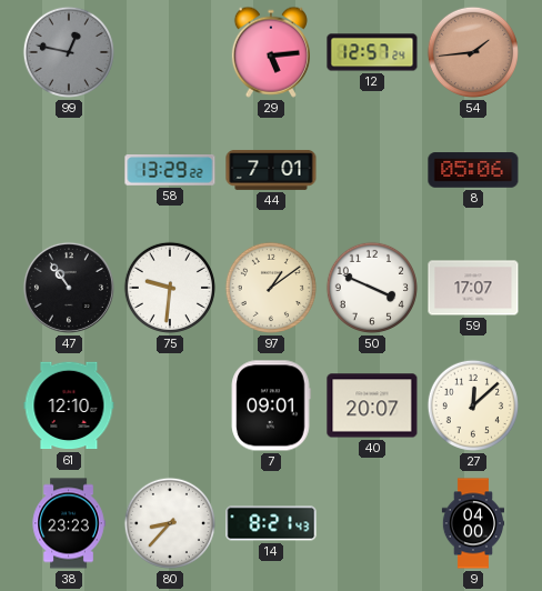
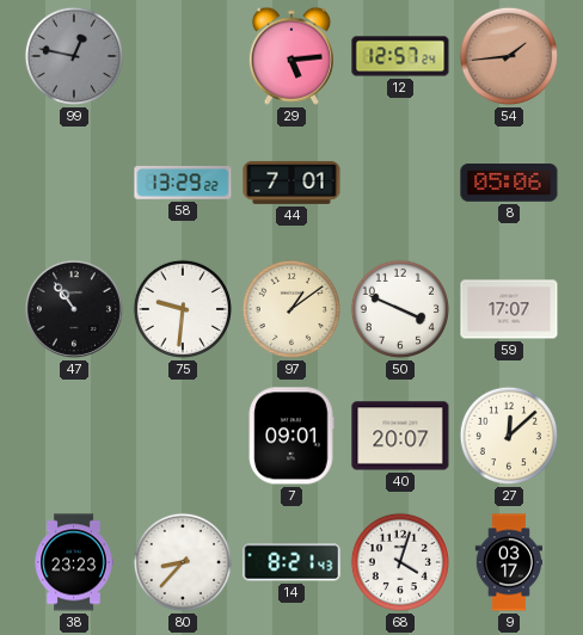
61: 12:10 -> none (69, 405)
68: none -> 4:03 (400, 562)
9: 04:00 -> 03:17 (508, 562)
